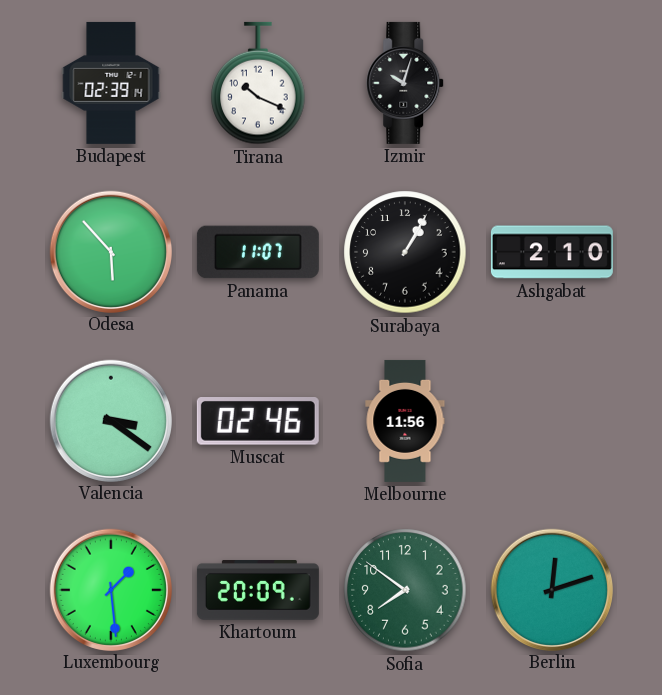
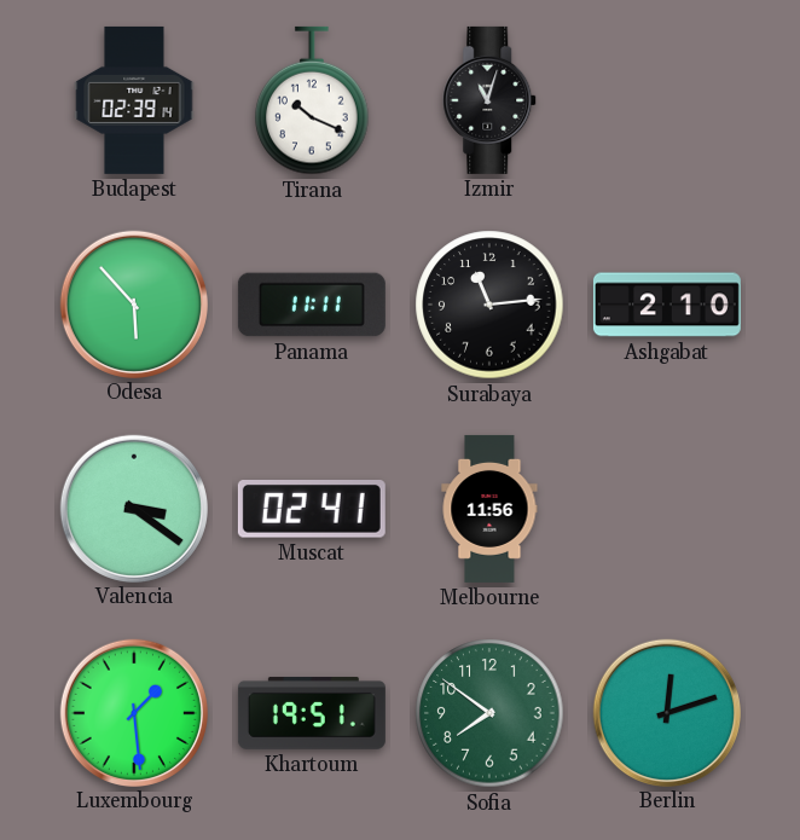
Izmir: 10:03 -> 11:03 (491, 100)
Panama: 11:07 -> 11:11 (312, 305)
Surabaya: 1:05 -> 11:14 (489, 305)
Muscat: 02:46 -> 02:41 (312, 510)
Khartoum: 20:09 -> 19:51 (312, 714)
